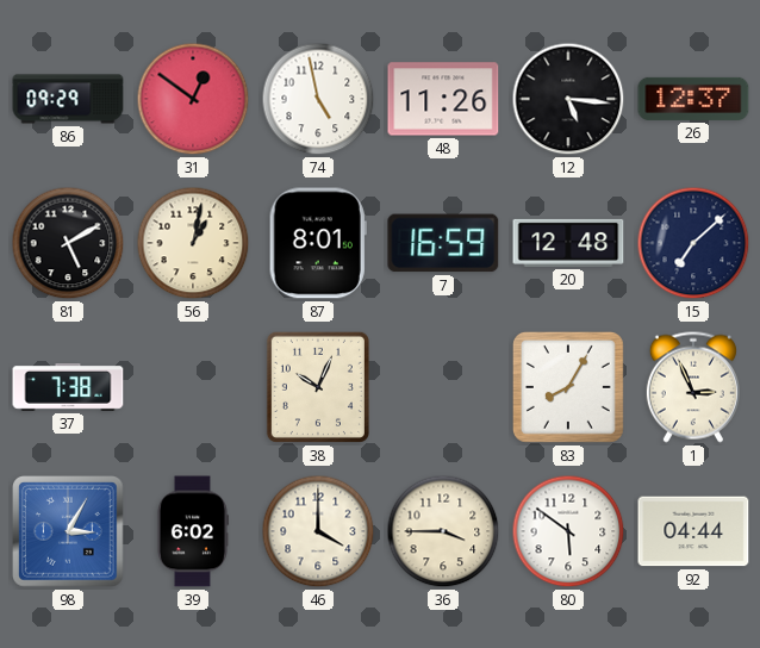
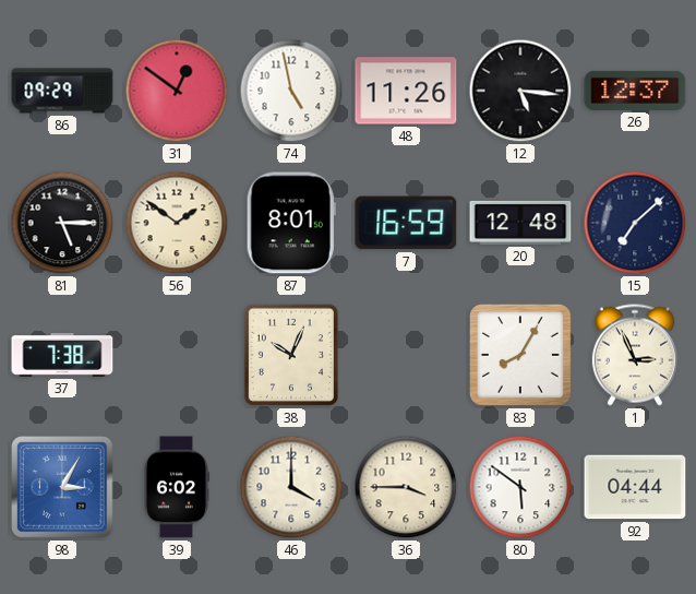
81: 5:10 -> 5:15 (62, 223)
56: 1:02 -> 1:51 (177, 223)
